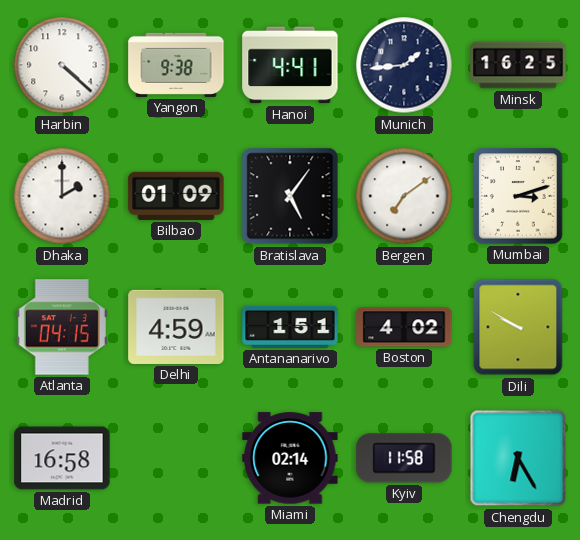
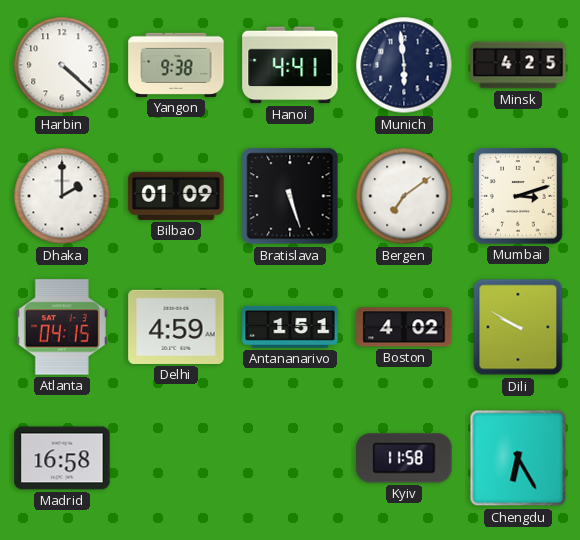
Munich: 1:44 -> 5:59 (404, 65)
Minsk: 16:25 -> 4:25 (518, 65)
Bratislava: 5:06 -> 5:27 (290, 196)
Miami: 02:14 -> none (290, 458)
